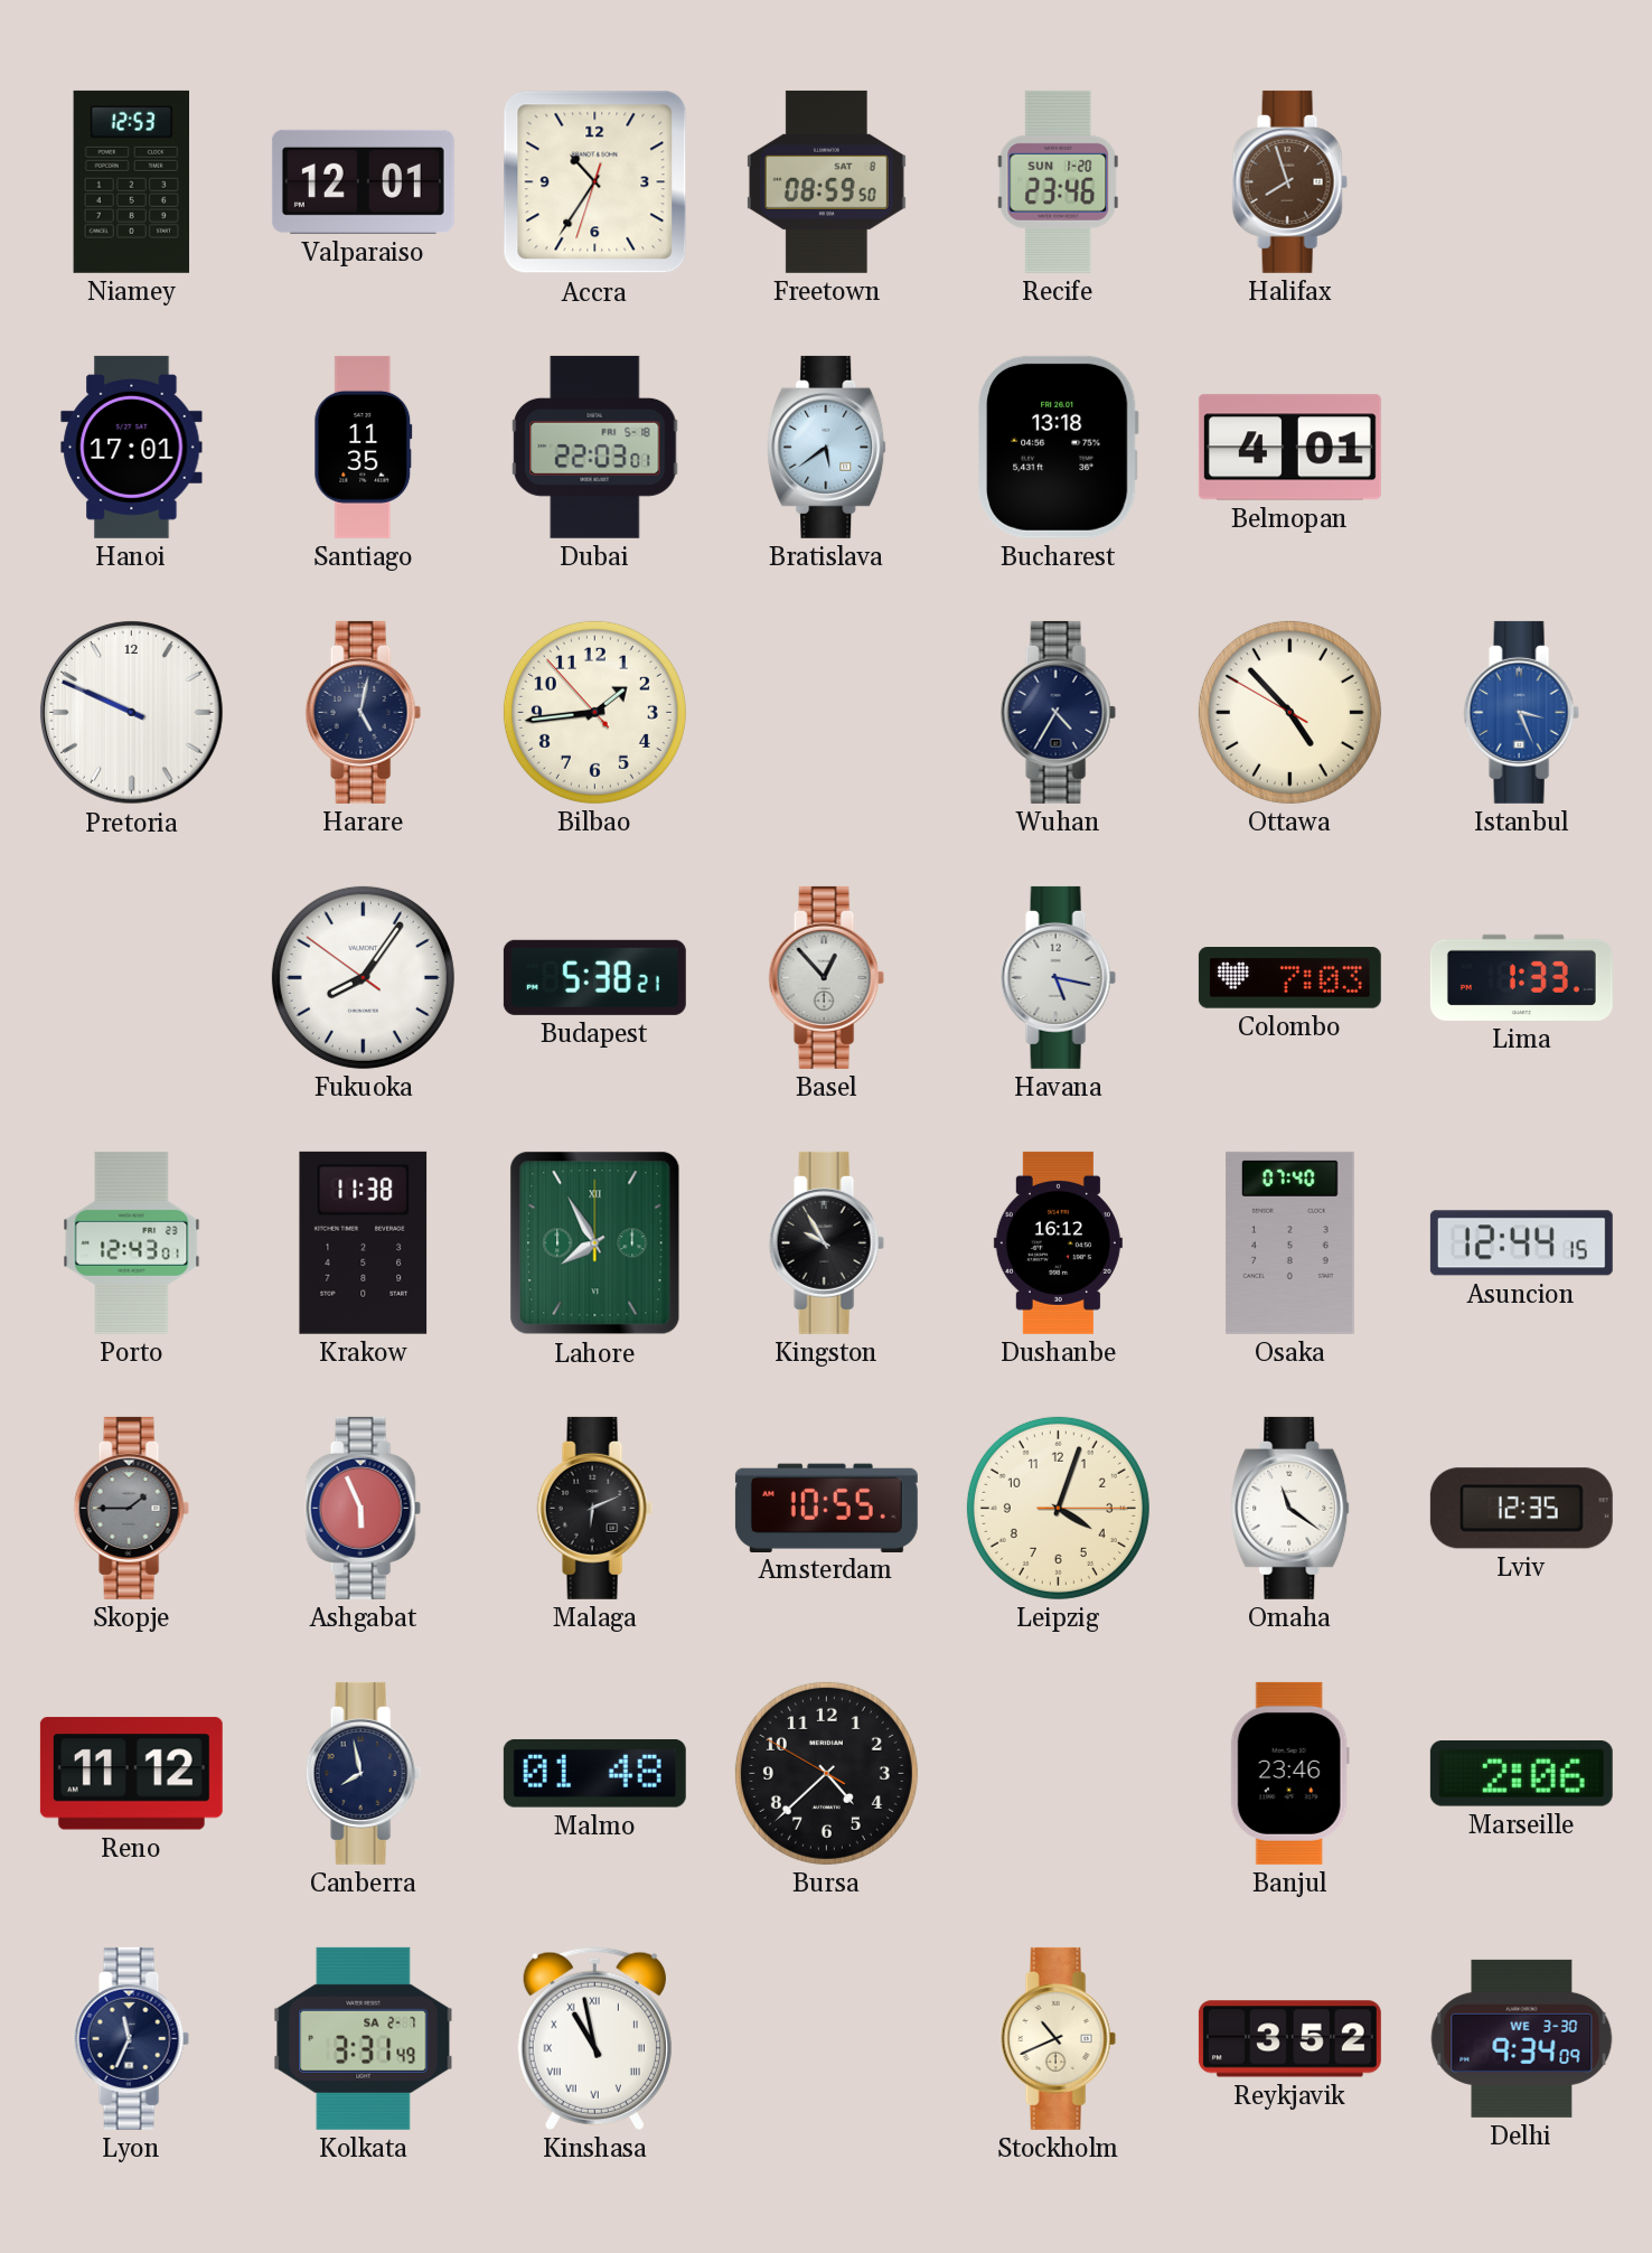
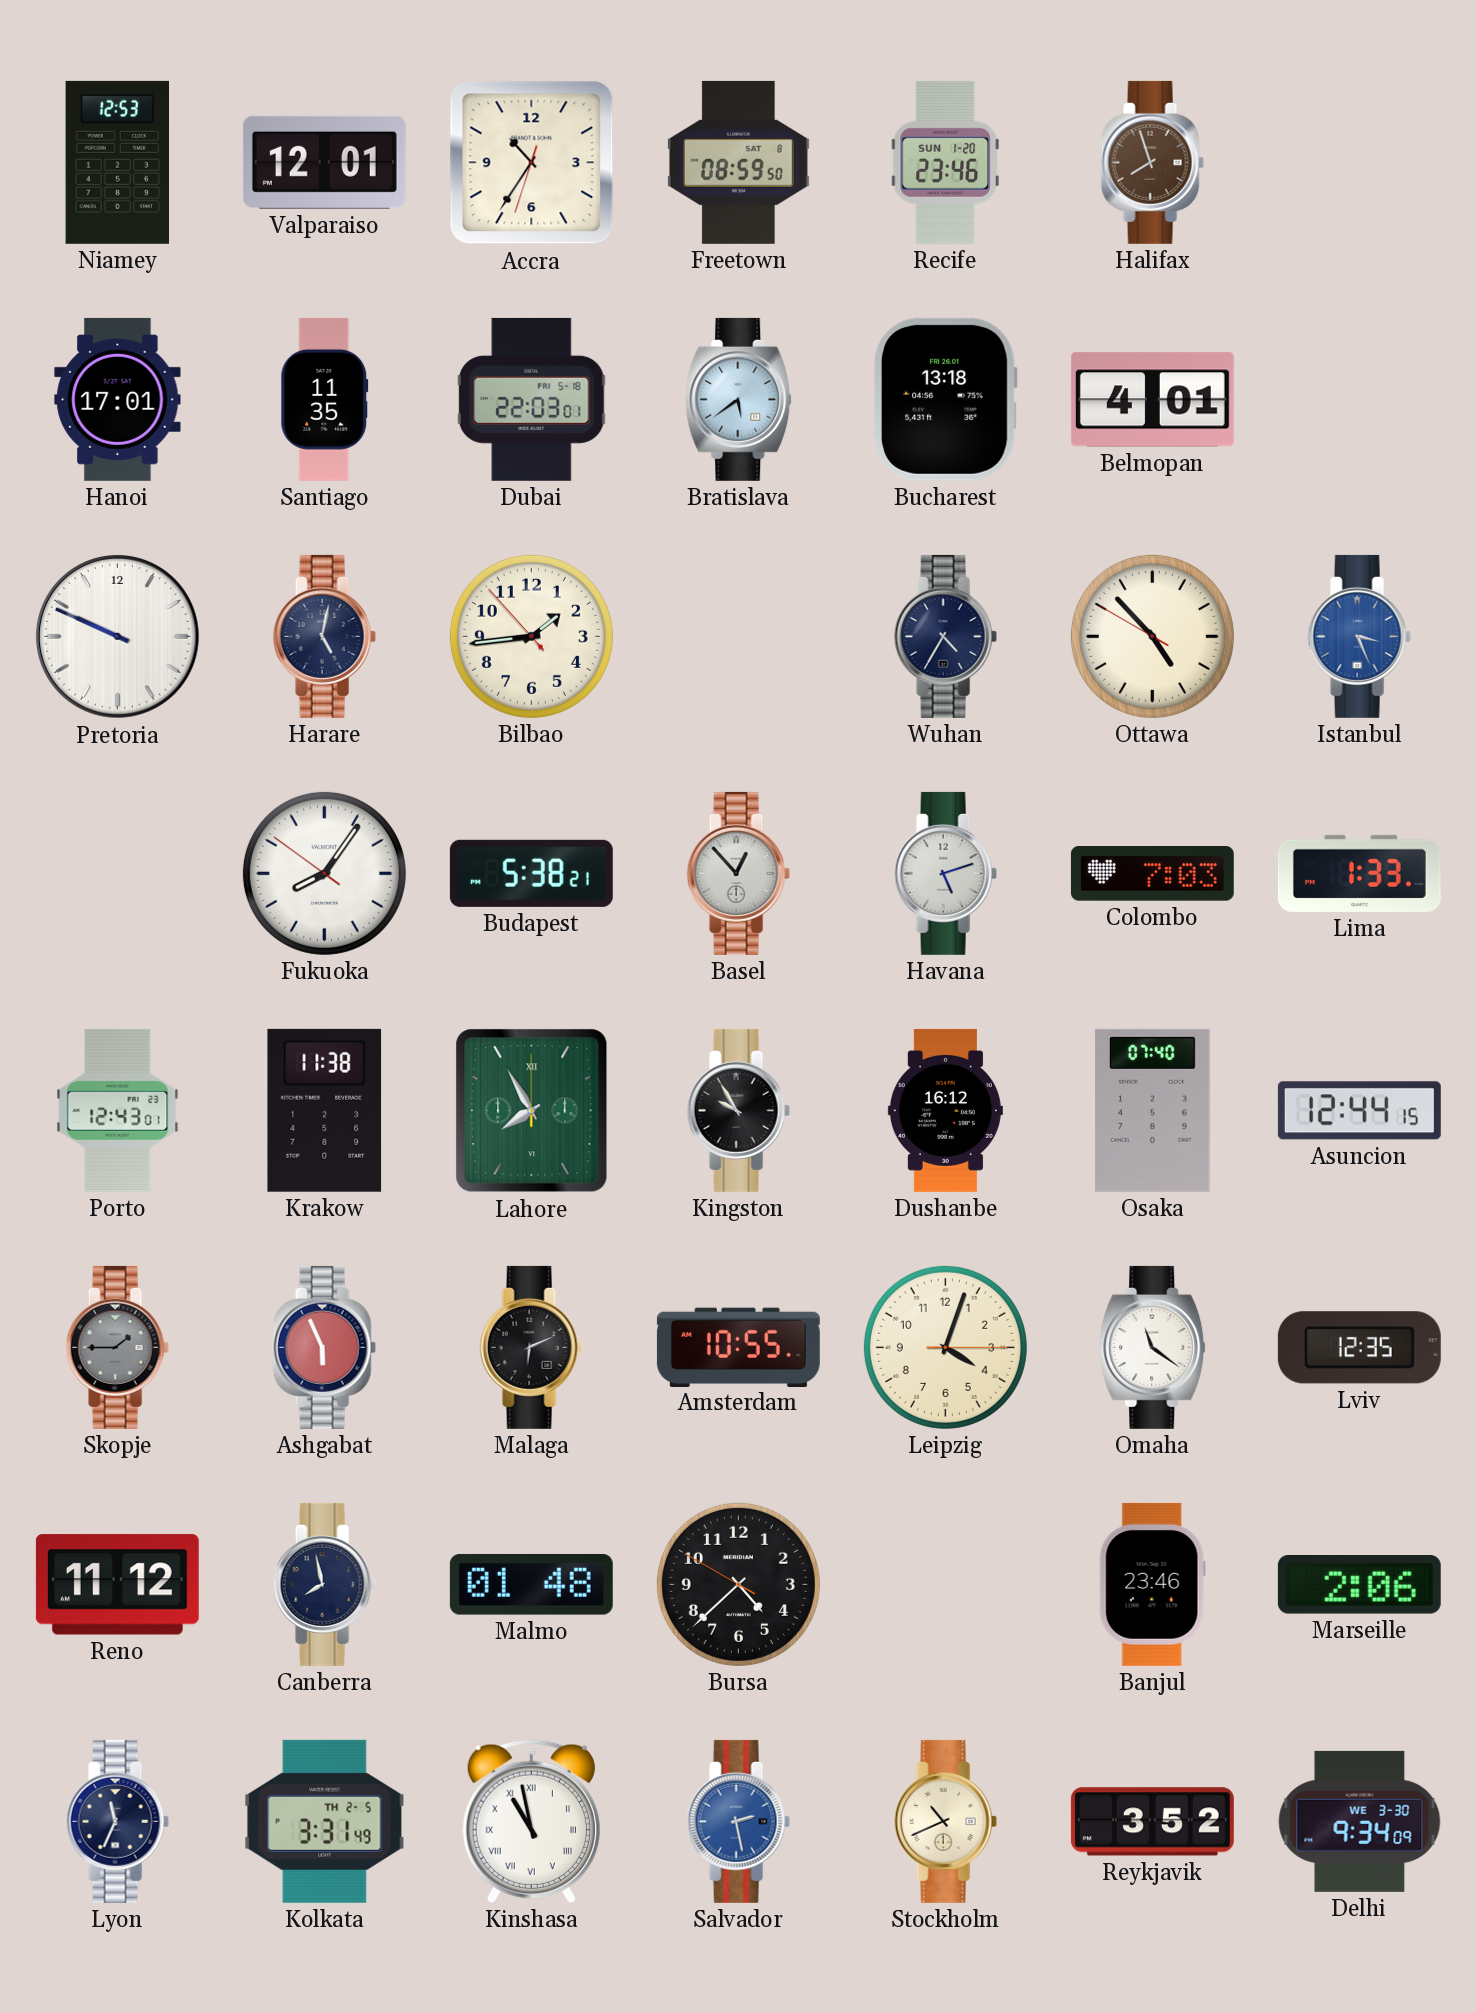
Havana: 5:17 -> 5:12 (945, 873)
Kolkata date: SA 2-7 -> TH 2-5 (325, 1821)
Salvador: none -> 2:28 (738, 1821)
